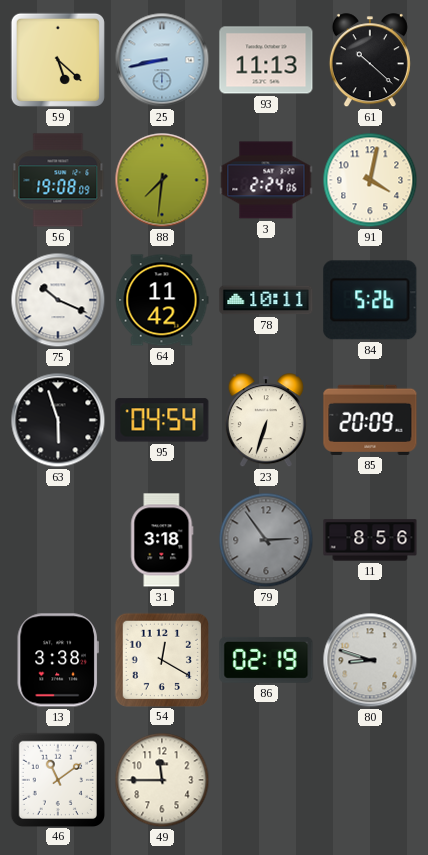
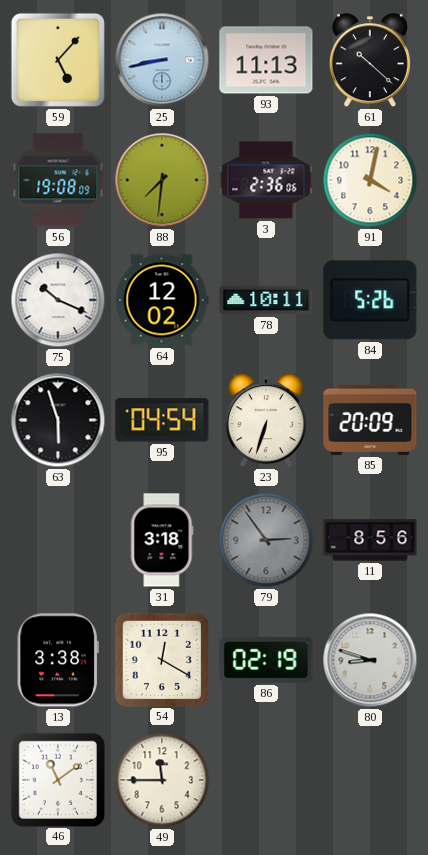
59: 5:22 -> 5:07 (58, 60)
3: 2:24 -> 2:36 (266, 180)
64: 11:42 -> 12:02 (162, 300)
